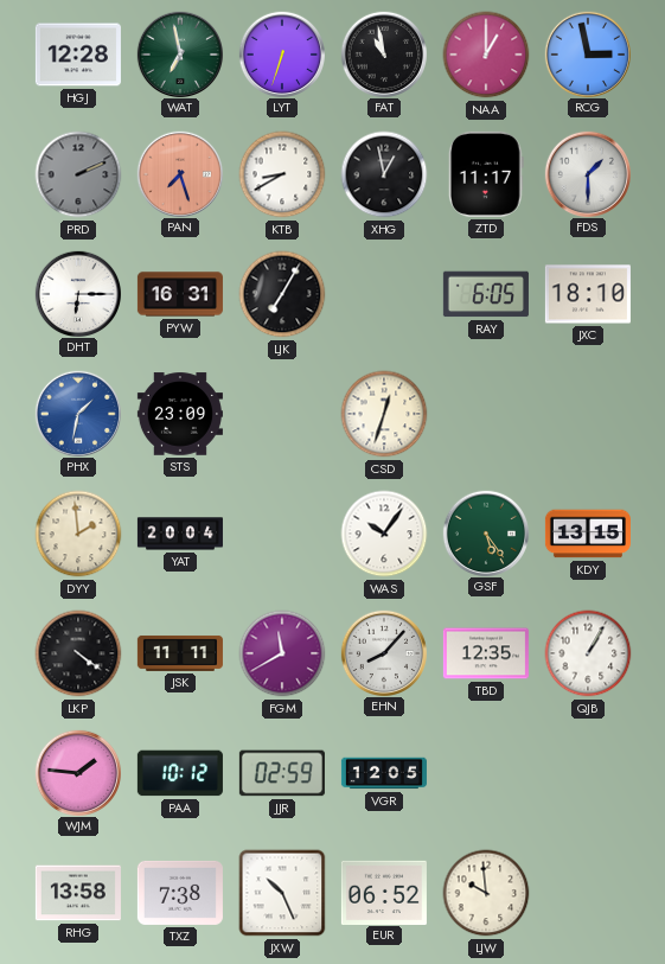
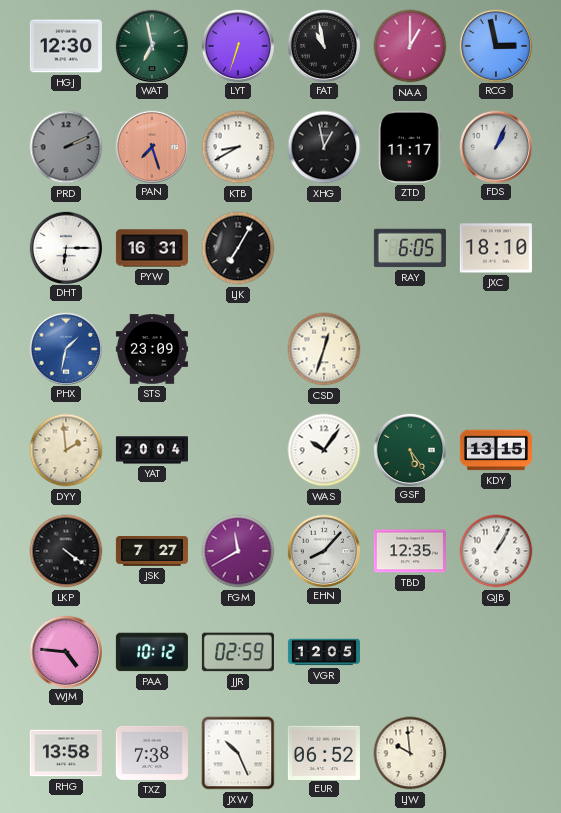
HGJ: 12:28 -> 12:30 (66, 46)
FDS: 1:30 -> 1:04 (495, 146)
JSK: 11:11 -> 7:27 (152, 551)
WJM: 1:46 -> 4:46 (65, 651)
